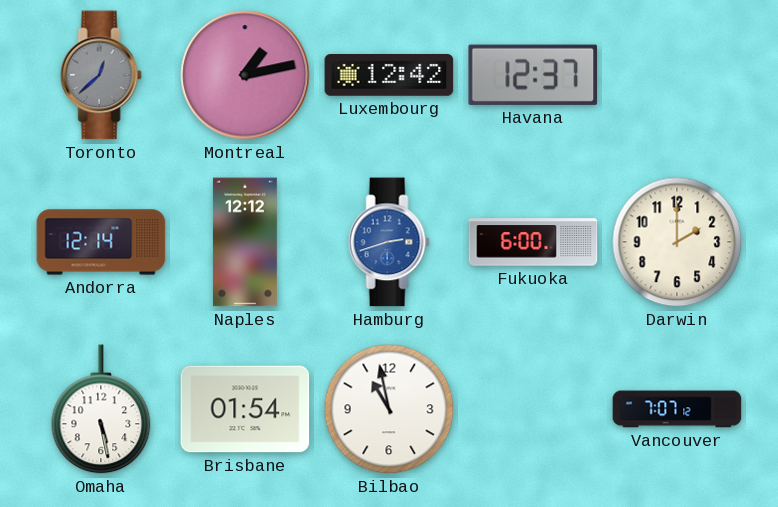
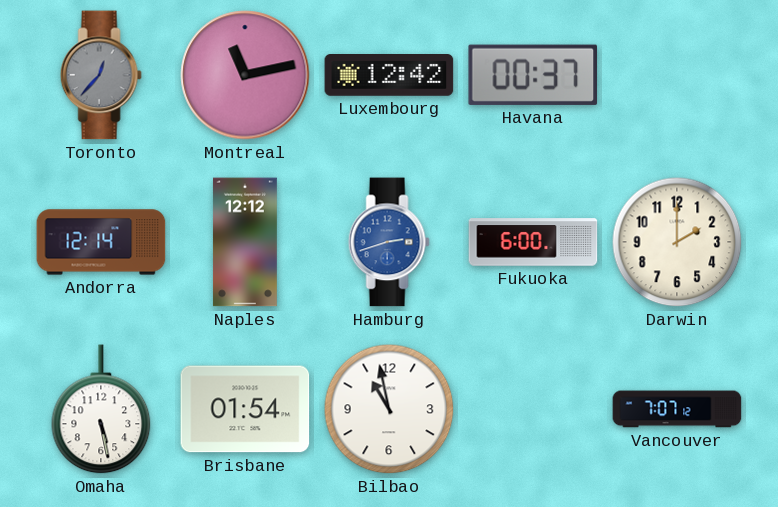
Toronto: 12:38 -> 12:37 (101, 75)
Montreal: 1:13 -> 11:13 (245, 75)
Havana: 12:37 -> 00:37 (533, 75)
